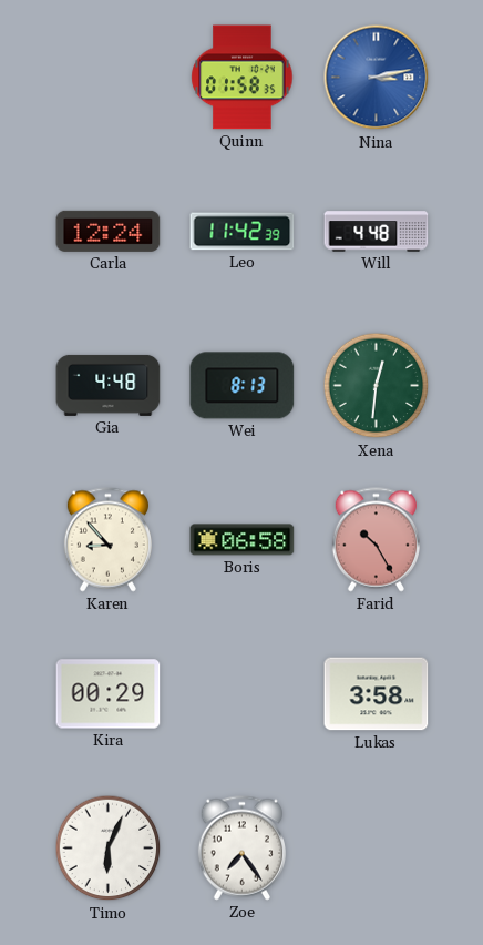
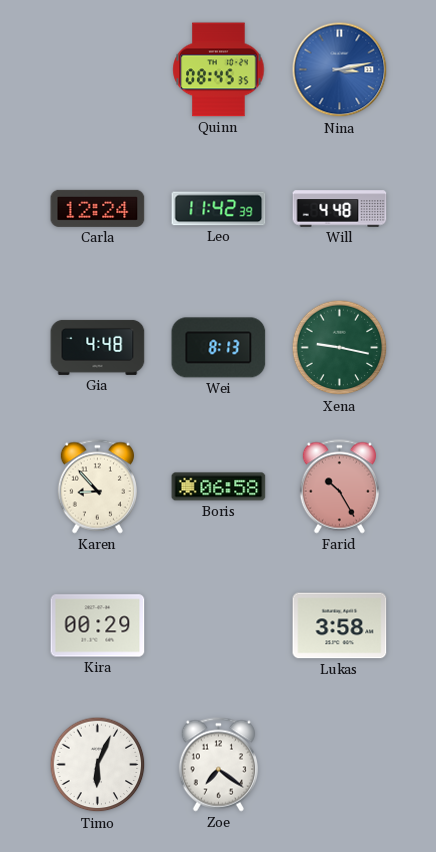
Quinn: 01:58 -> 08:45 (219, 70)
Xena: 12:31 -> 9:17 (340, 348)
Zoe: 7:24 -> 7:21 (218, 765)
